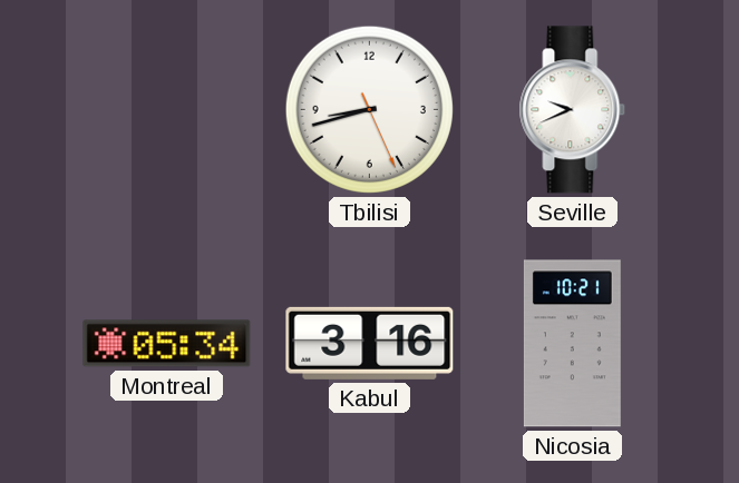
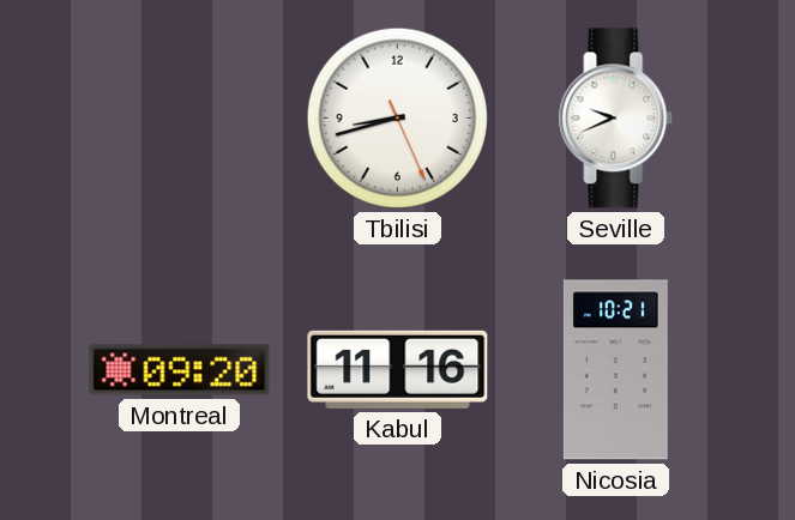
Montreal: 05:34 -> 09:20 (180, 370)
Kabul: 3:16 -> 11:16 (398, 369)
